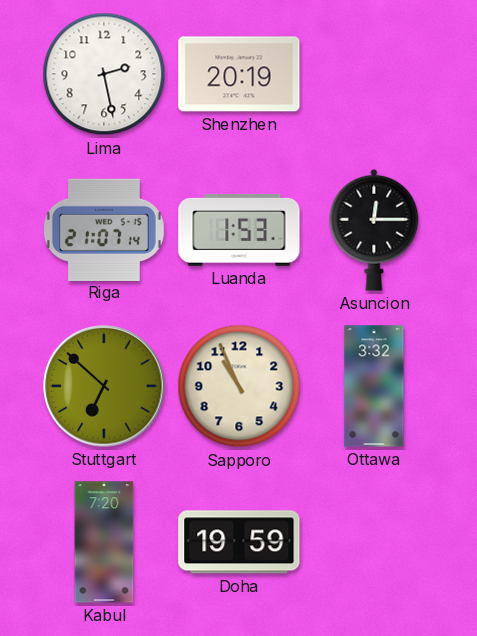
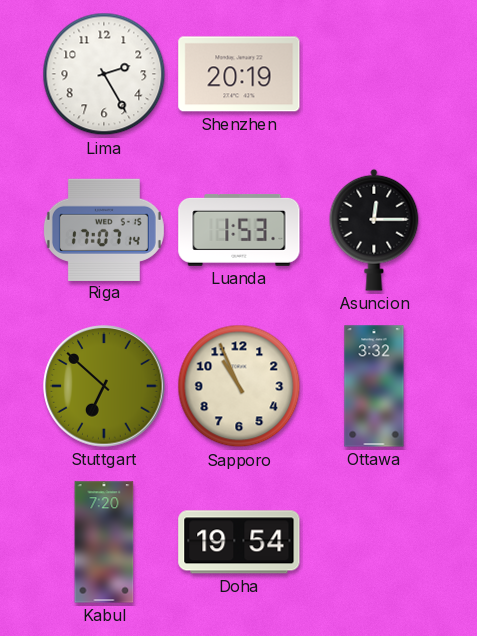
Lima: 2:28 -> 2:25 (104, 74)
Riga: 21:07 -> 17:07 (104, 229)
Doha: 19:59 -> 19:54 (239, 542)
